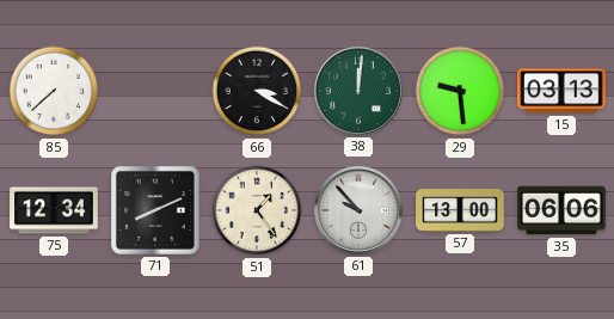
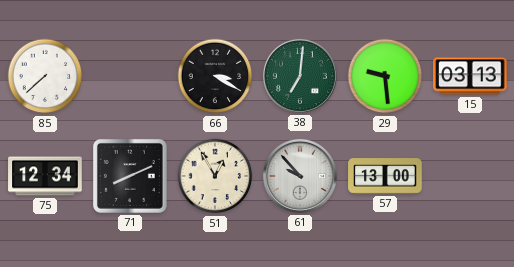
38: 12:01 -> 7:01 (300, 76)
51: 1:24 -> 12:55 (215, 176)
35: 06:06 -> none (561, 210)
